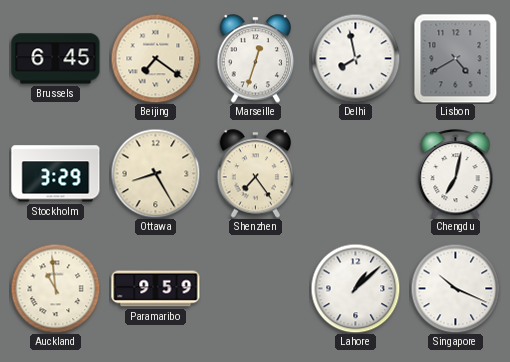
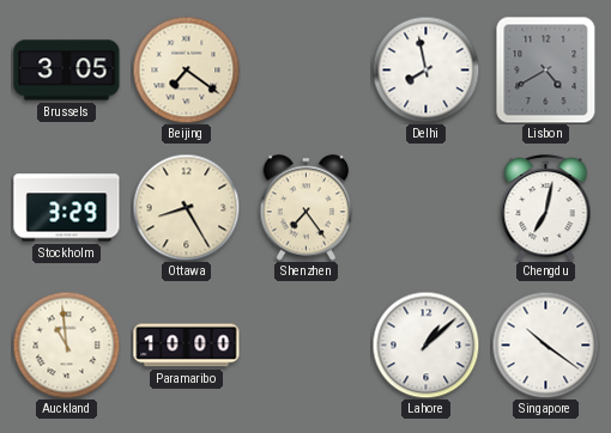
Brussels: 6:45 -> 3:05 (67, 71)
Marseille: 12:33 -> none (256, 59)
Paramaribo: 9:59 -> 10:00 (187, 346)
Singapore: 10:19 -> 10:21 (545, 344)
